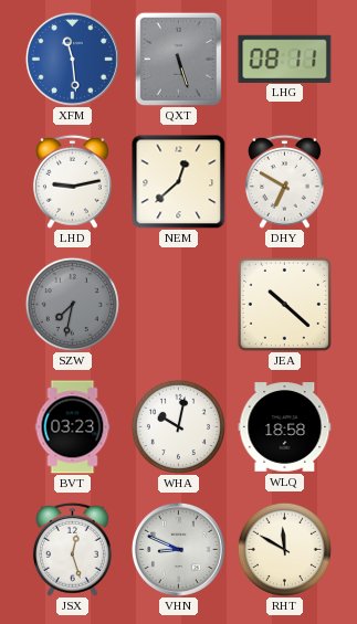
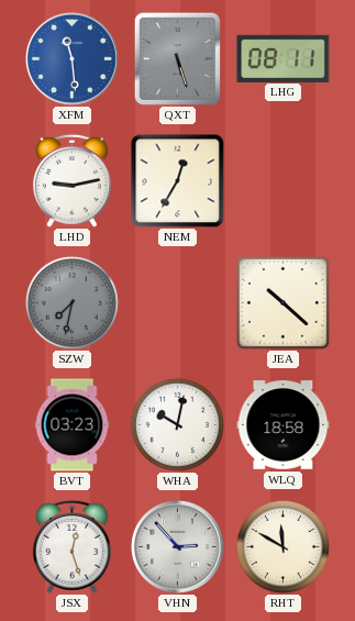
NEM: 12:38 -> 12:35 (178, 181)
DHY: 6:50 -> none (284, 181)
VHN: 8:49 -> 2:53 (177, 546)
